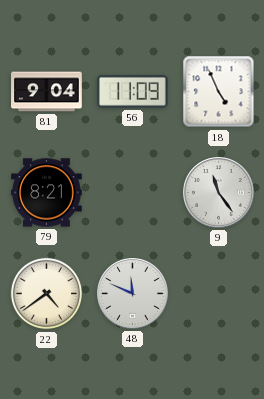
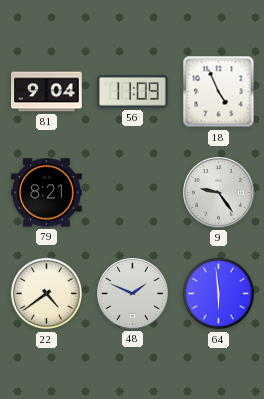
9: 11:24 -> 9:24 (219, 193)
48: 11:49 -> 1:49 (133, 294)
64: none -> 5:59 (219, 294)
